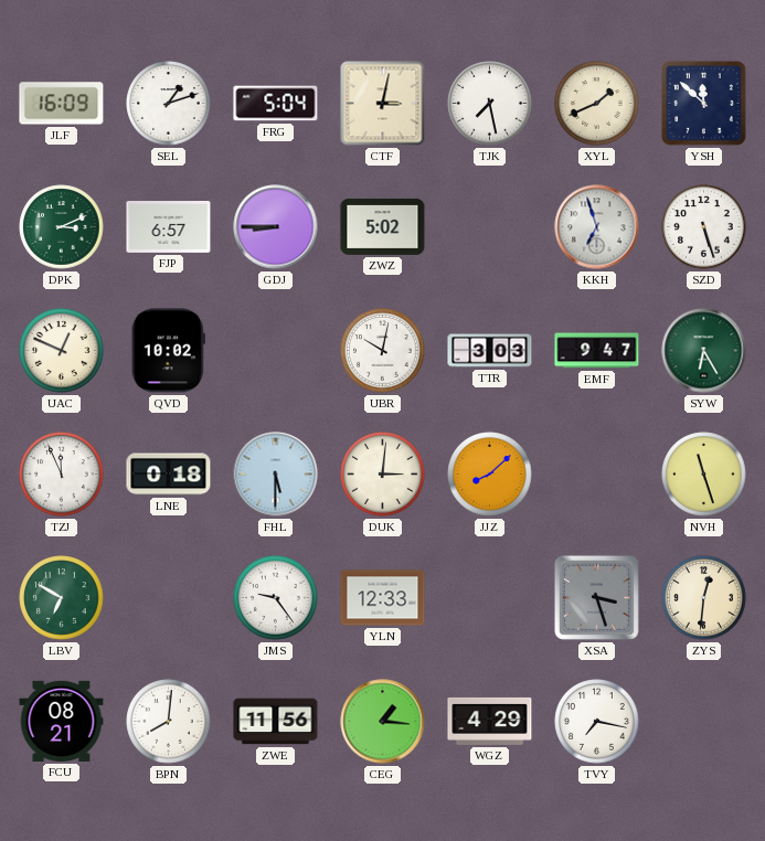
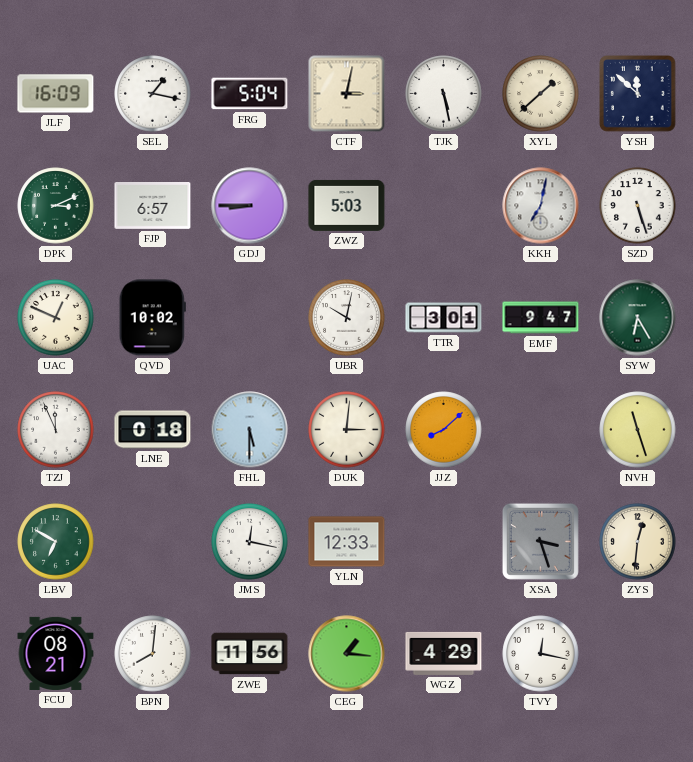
SEL: 1:12 -> 1:17 (153, 94)
TJK: 7:28 -> 5:28 (444, 94)
XYL: 1:41 -> 1:38 (541, 94)
ZWZ: 5:02 -> 5:03 (347, 205)
KKH: 6:57 -> 7:02 (541, 206)
TTR: 3:03 -> 3:01 (444, 318)
JMS: 9:24 -> 12:17 (250, 542)
TVY: 7:17 -> 12:17 (541, 654)
